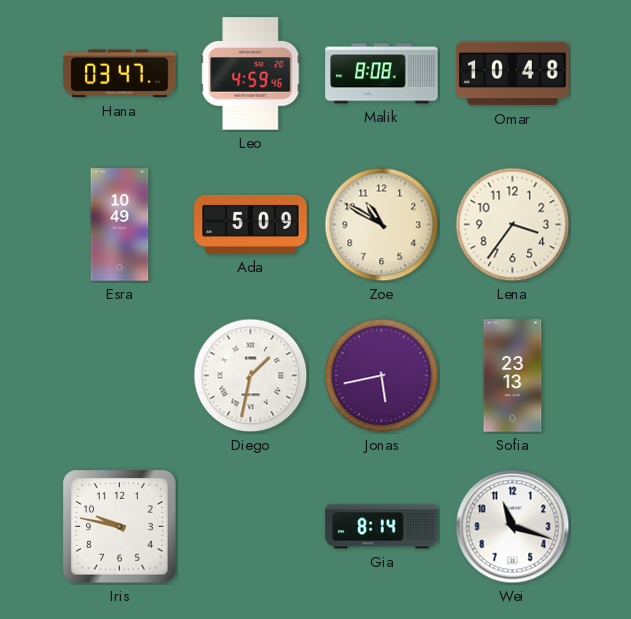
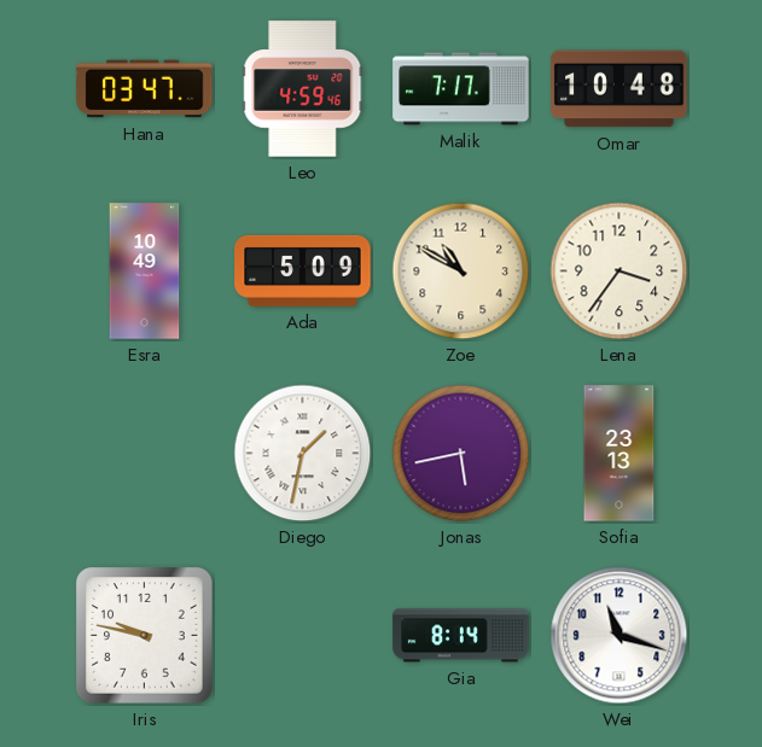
Malik: 8:08 -> 7:17 (461, 89)
